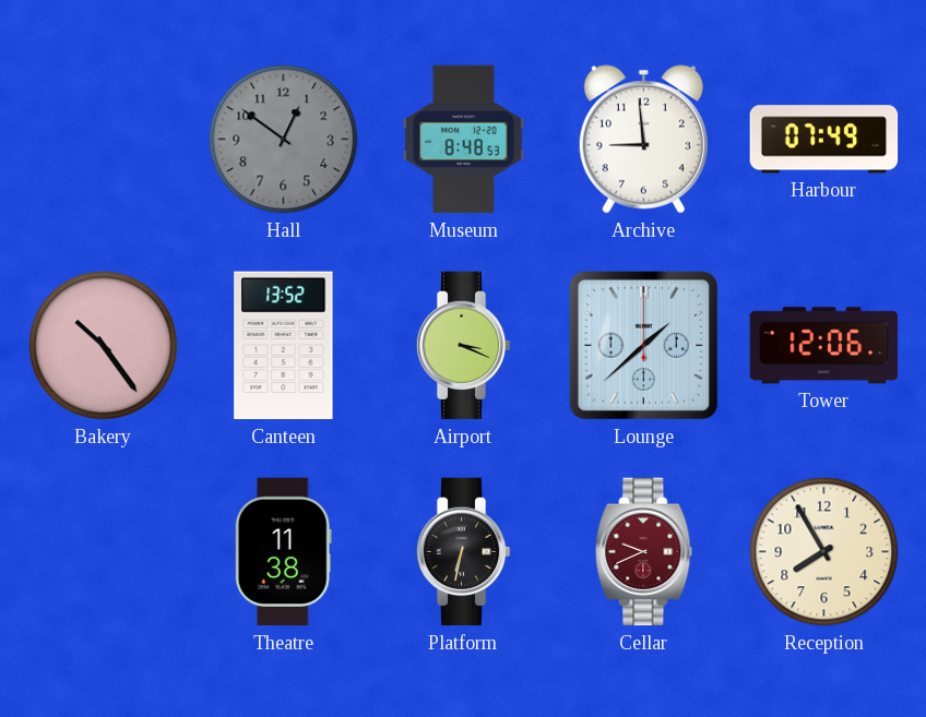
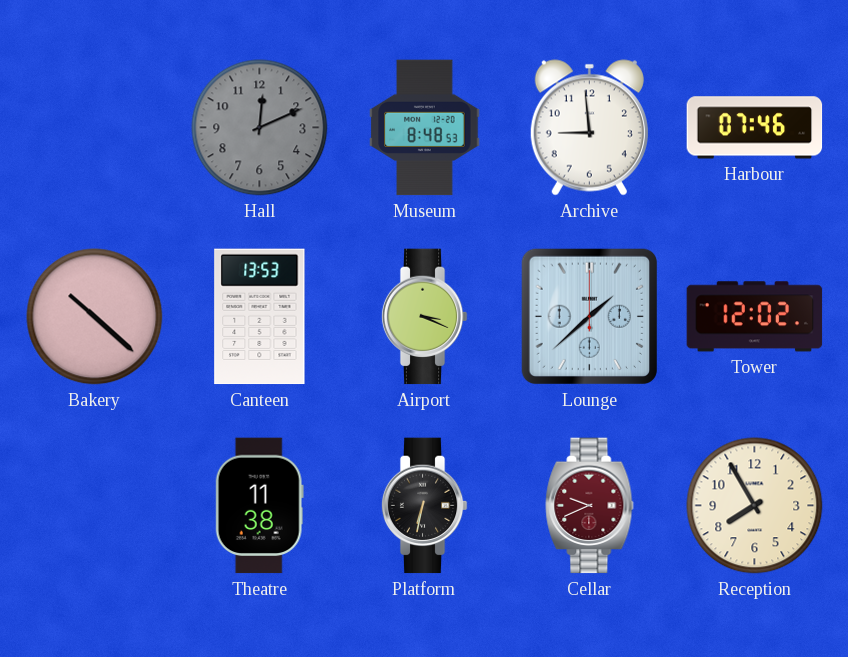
Hall: 12:51 -> 12:11 (260, 128)
Harbour: 07:49 -> 07:46 (755, 128)
Bakery: 10:24 -> 10:22 (95, 317)
Canteen: 13:52 -> 13:53 (260, 317)
Tower: 12:06 -> 12:02 (755, 317)
